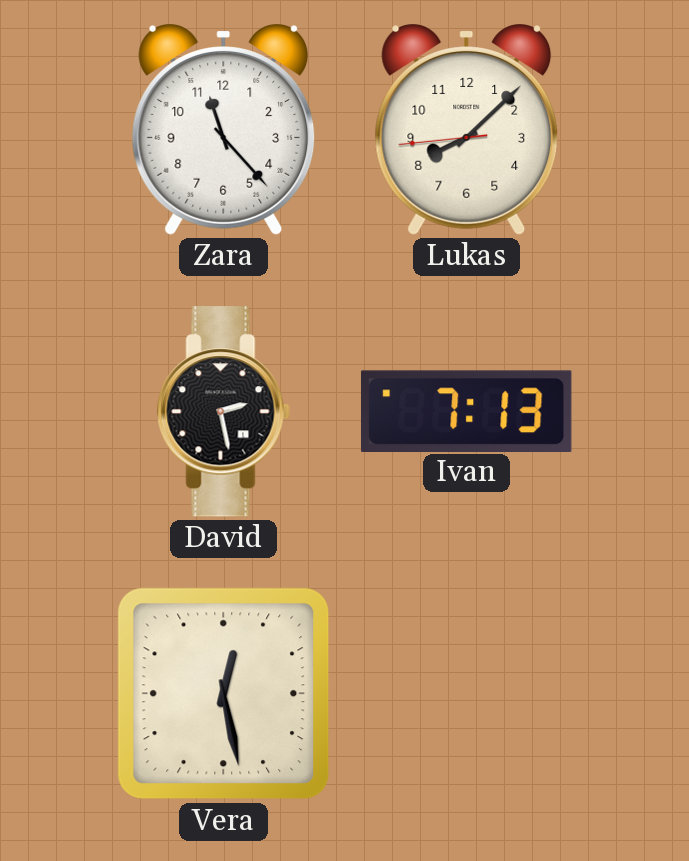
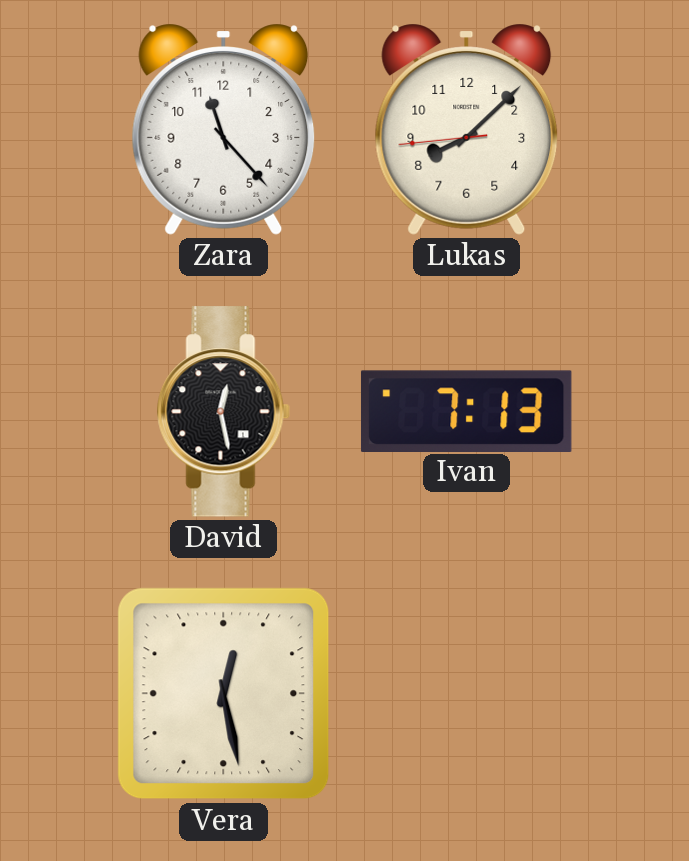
David: 2:28 -> 12:28 (223, 412)
